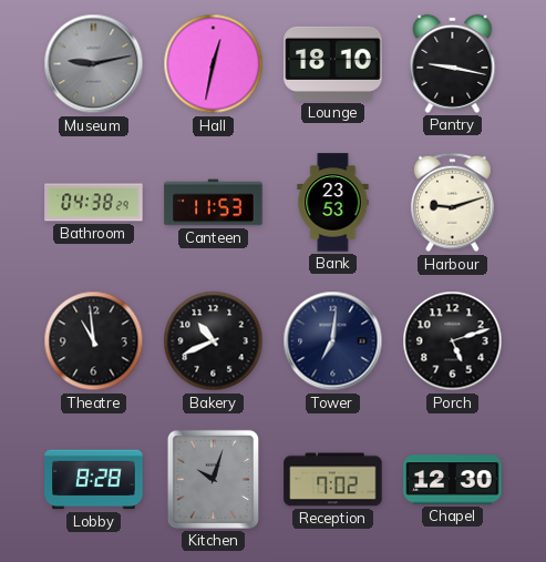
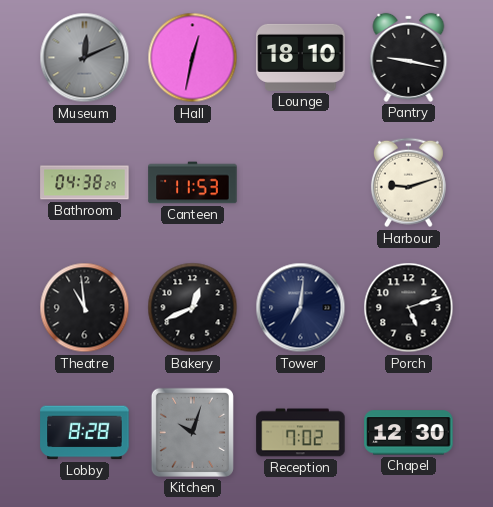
Museum: 9:13 -> 12:11 (85, 58)
Bank: 23:53 -> none (333, 203)
Bakery: 10:41 -> 12:41 (193, 308)
